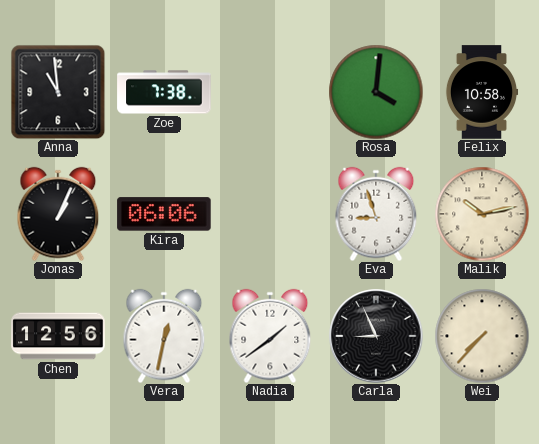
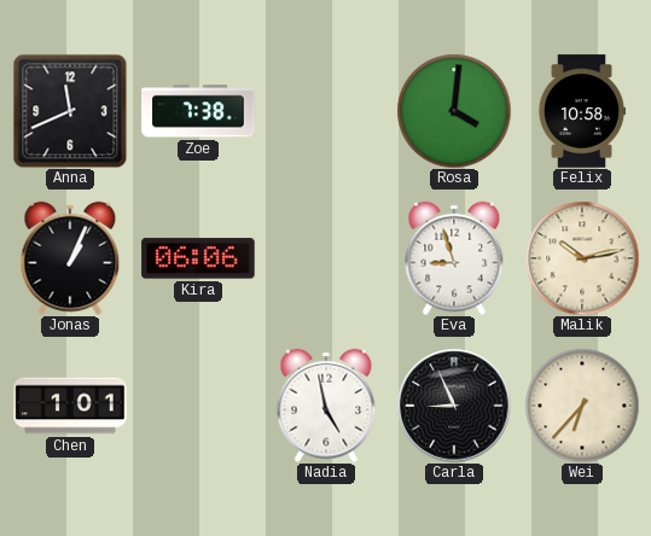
Anna: 10:59 -> 11:41 (70, 111)
Chen: 12:56 -> 1:01 (70, 406)
Vera: 12:32 -> none (164, 336)
Nadia: 1:39 -> 4:58 (326, 406)
Wei: 7:37 -> 6:37 (582, 406)
